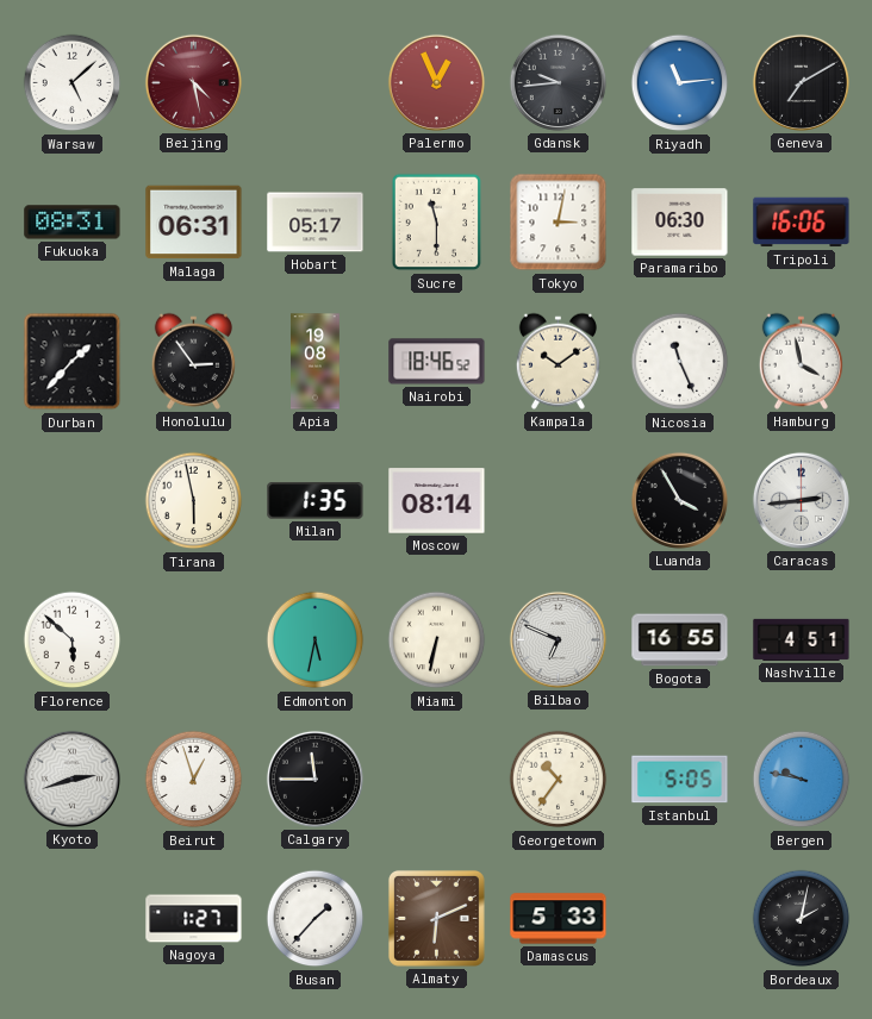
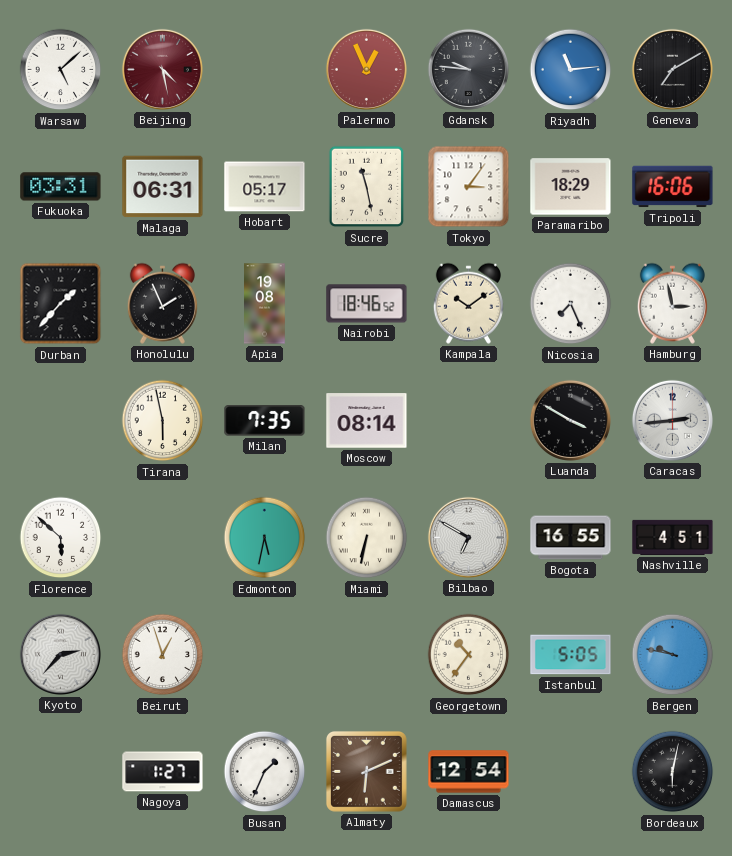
Gdansk: 9:44 -> 9:46 (468, 69)
Fukuoka: 08:31 -> 03:31 (61, 187)
Sucre: 11:30 -> 11:28 (367, 187)
Tokyo: 3:02 -> 3:06 (469, 187)
Paramaribo: 06:30 -> 18:29 (571, 187)
Honolulu: 2:54 -> 1:56 (162, 303)
Nicosia: 11:26 -> 7:26 (571, 304)
Hamburg: 3:58 -> 2:58 (672, 303)
Milan: 1:35 -> 7:35 (265, 421)
Luanda: 3:55 -> 3:50 (570, 420)
Bilbao: 6:49 -> 6:50 (468, 537)
Kyoto: 2:42 -> 2:37 (60, 654)
Calgary: 11:45 -> none (314, 779)
Busan: 1:37 -> 1:34 (265, 772)
Damascus: 5:33 -> 12:54 (469, 772)
Bordeaux: 2:02 -> 6:02 (673, 772)
